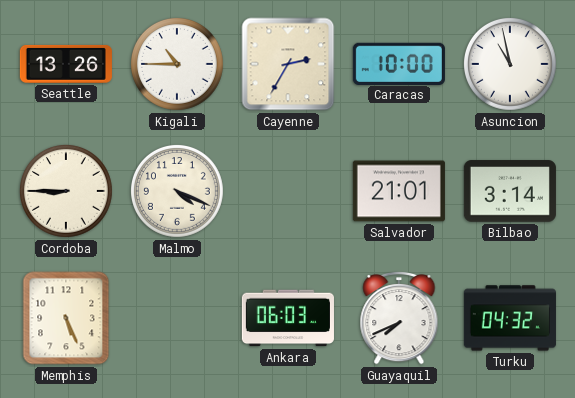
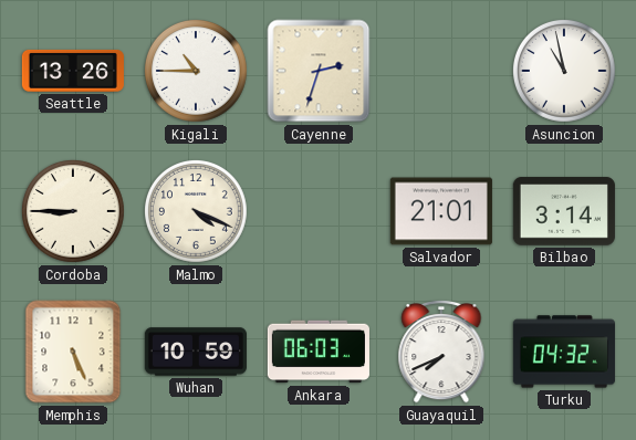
Cayenne: 2:35 -> 2:33 (319, 71)
Caracas: 10:00 -> none (399, 63)
Wuhan: none -> 10:59 (196, 352)
